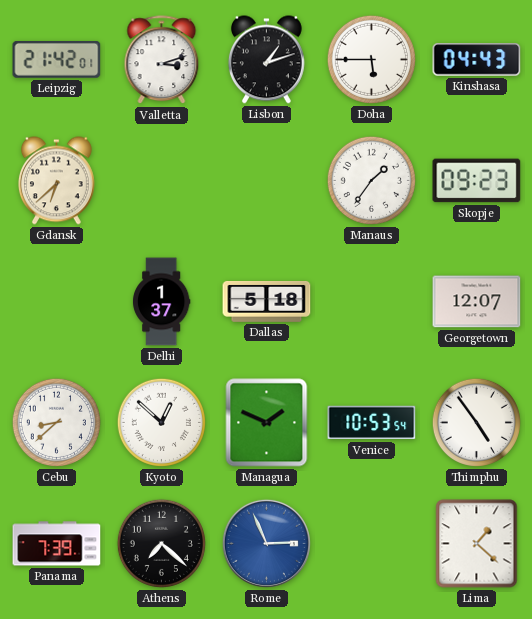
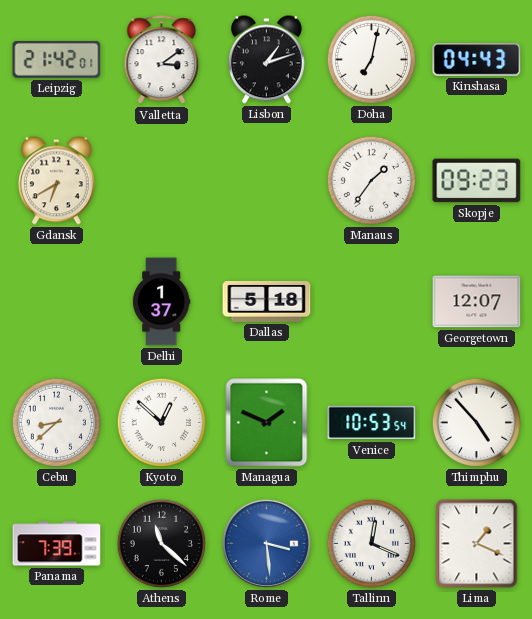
Valletta: 3:12 -> 3:09 (162, 60)
Doha: 5:45 -> 7:02 (371, 59)
Gdansk: 6:38 -> 6:40 (56, 181)
Thimphu: 4:54 -> 4:53 (476, 422)
Athens: 7:22 -> 11:22 (161, 543)
Rome: 2:56 -> 3:29 (266, 543)
Tallinn: none -> 12:19 (371, 543)
Lima: 1:22 -> 1:19 (477, 544)
